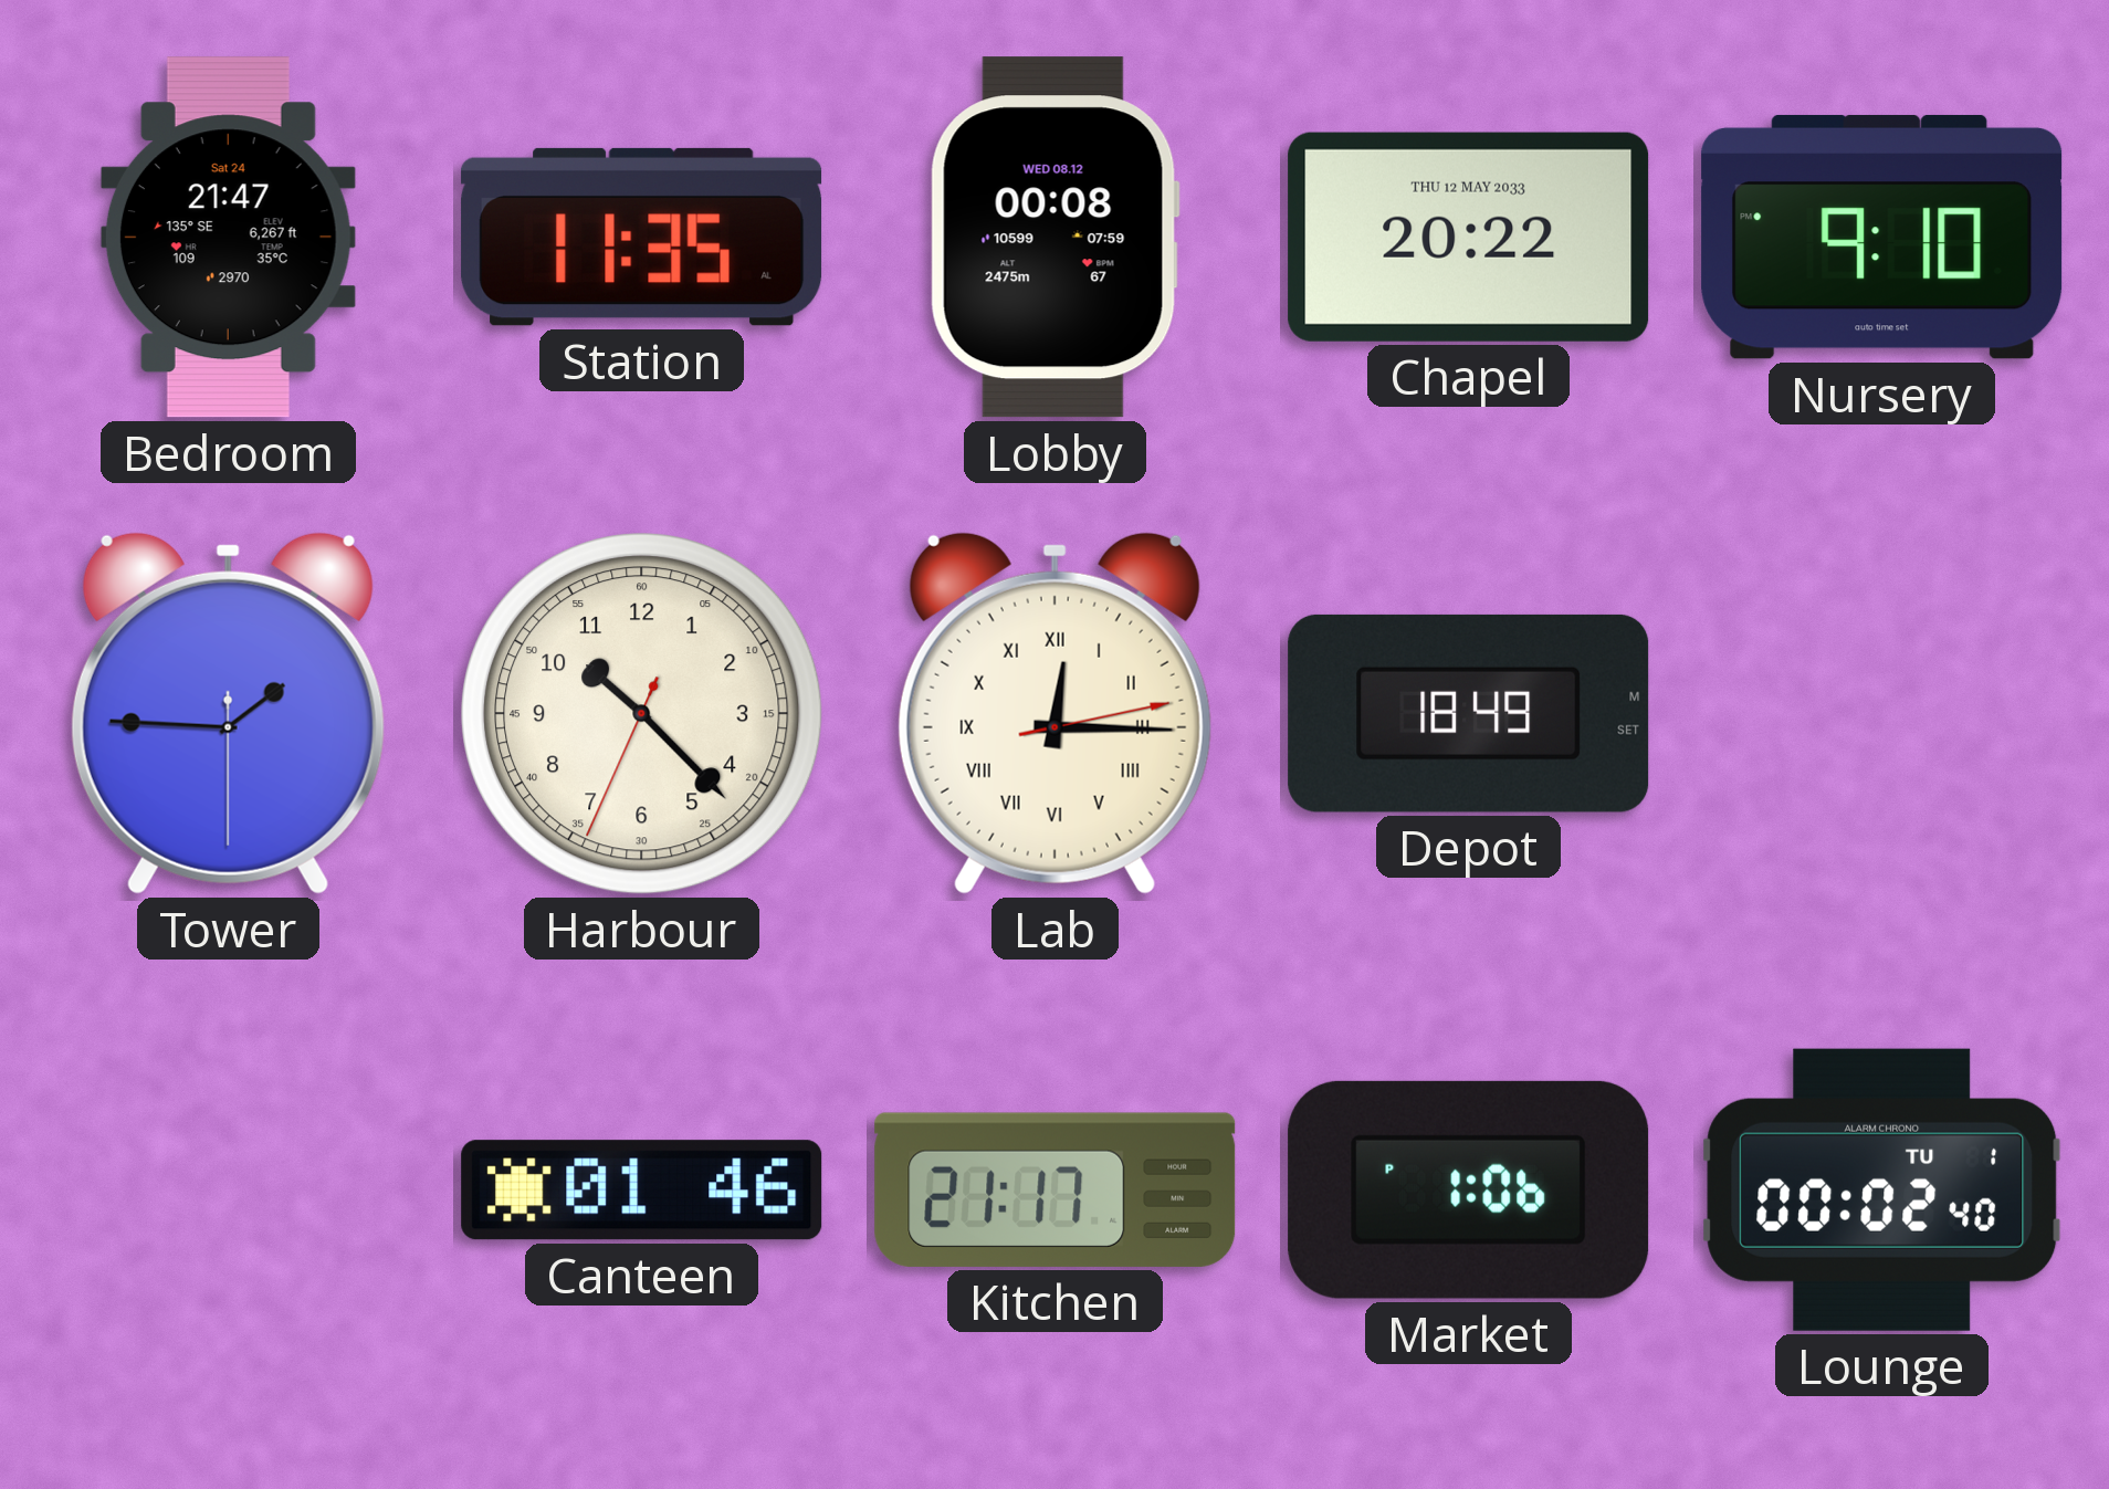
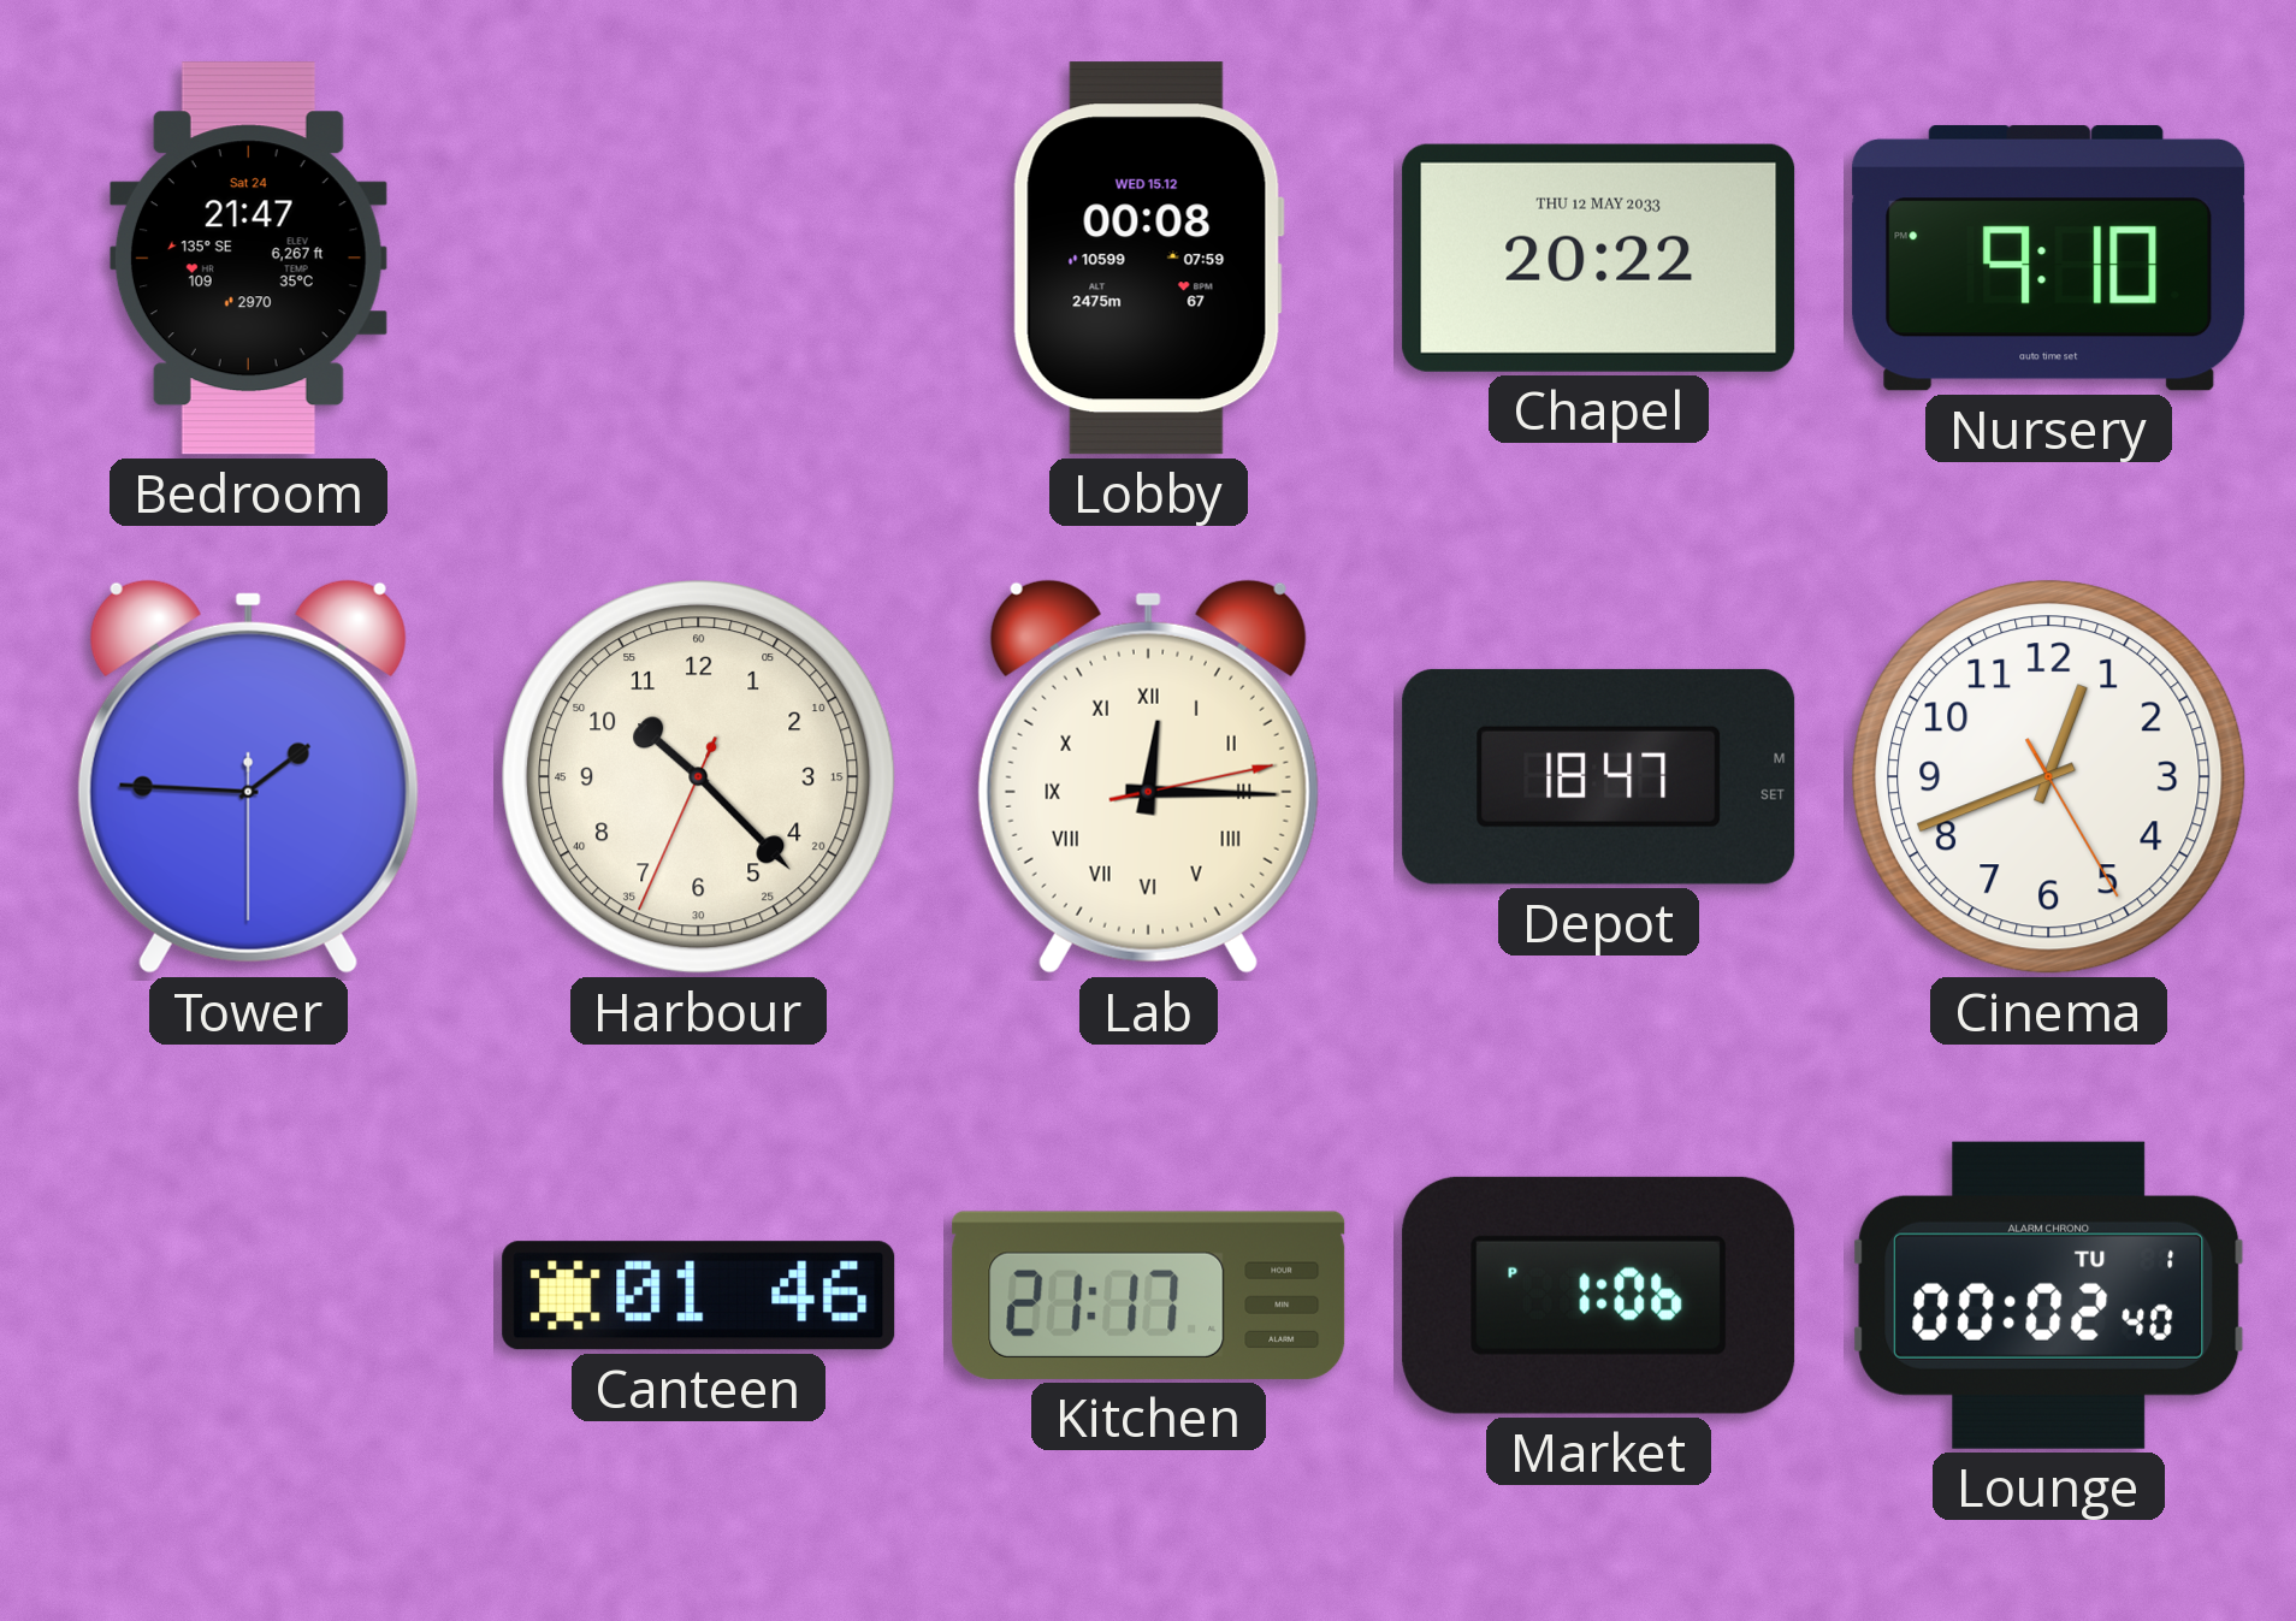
Station: 11:35 -> none (642, 237)
Lobby date: WED 08.12 -> WED 15.12 (1148, 259)
Depot: 18:49 -> 18:47 (1599, 776)
Cinema: none -> 12:41 (2049, 777)
